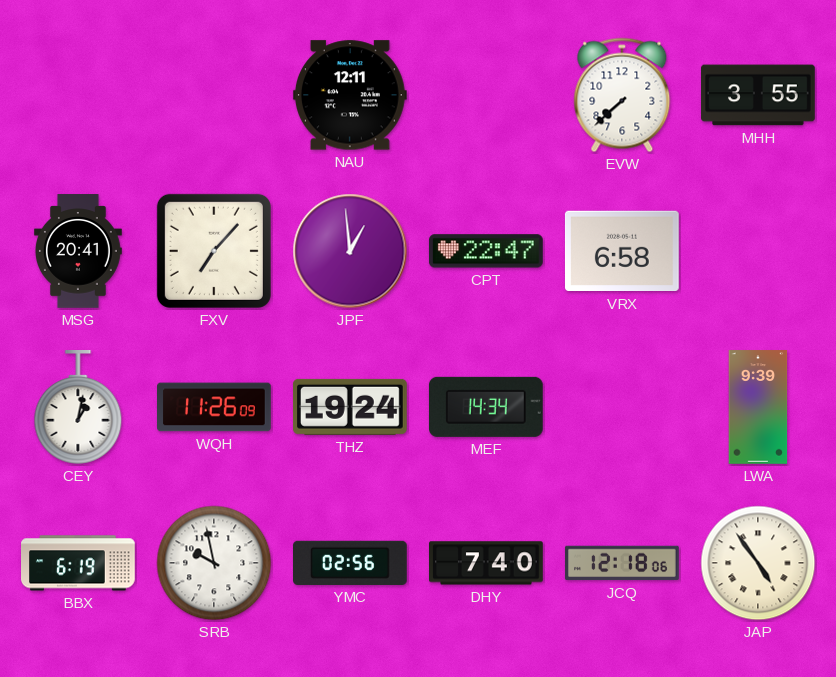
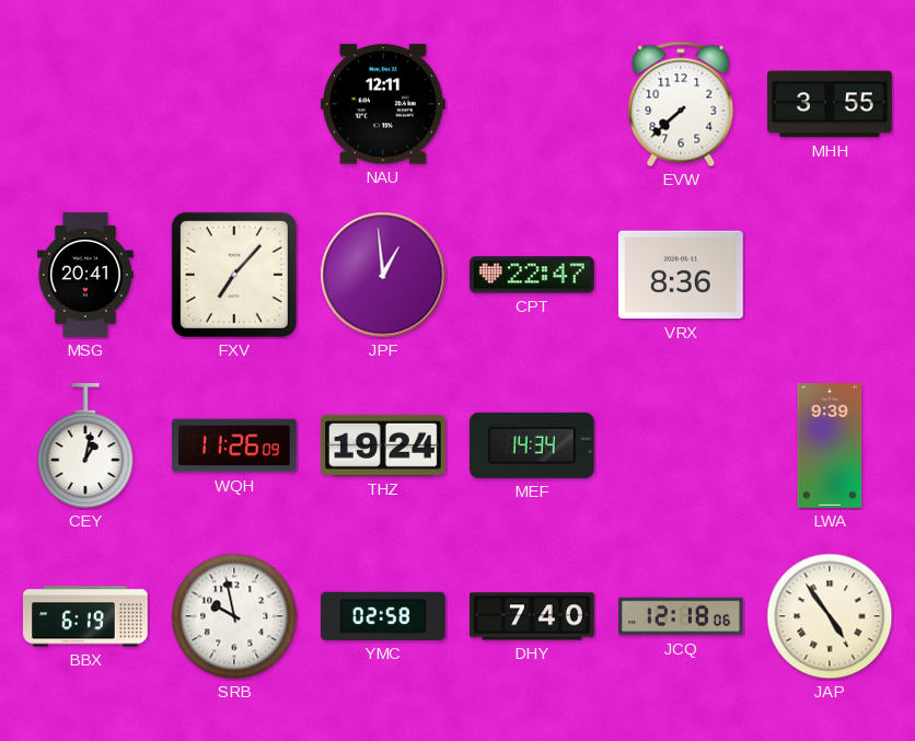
VRX: 6:58 -> 8:36 (681, 275)
YMC: 02:56 -> 02:58 (384, 616)
